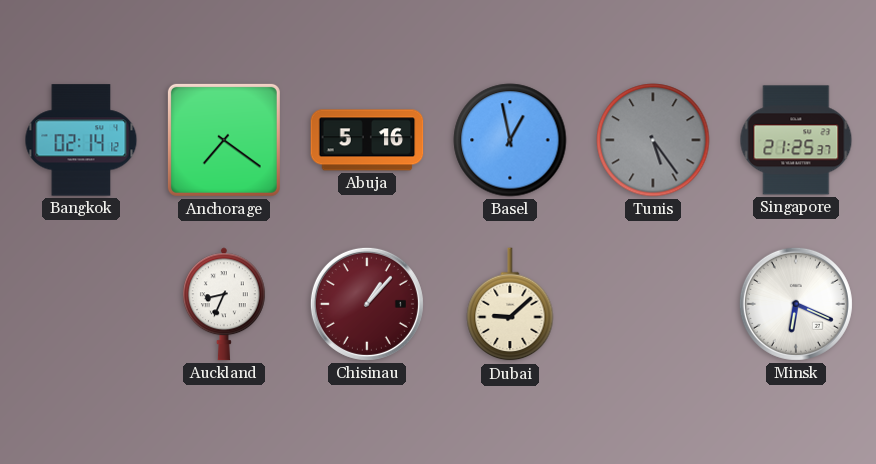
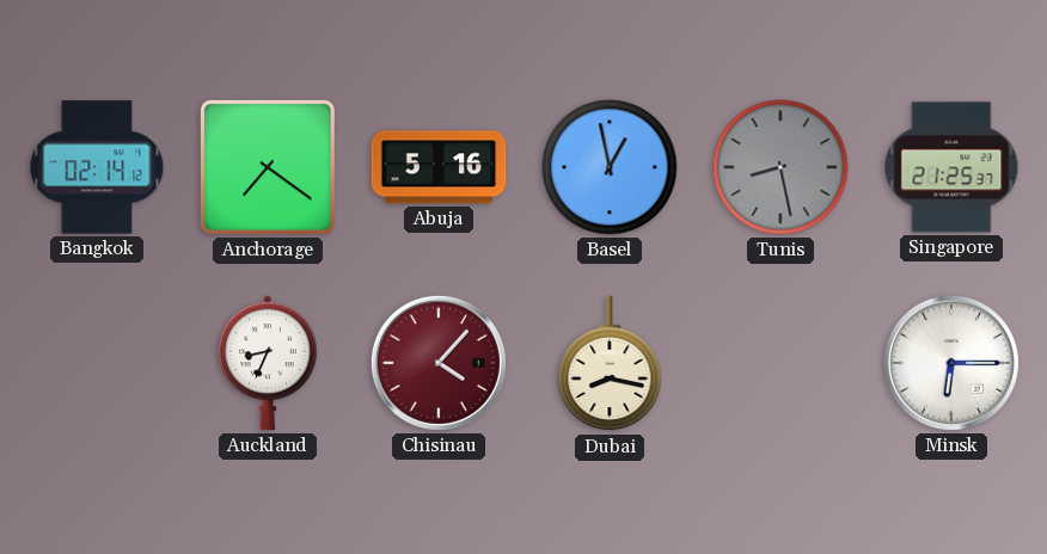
Tunis: 5:24 -> 8:28 (780, 167)
Chisinau: 1:07 -> 4:07 (439, 363)
Dubai: 9:08 -> 8:17 (610, 364)
Minsk: 6:19 -> 6:15 (951, 363)
